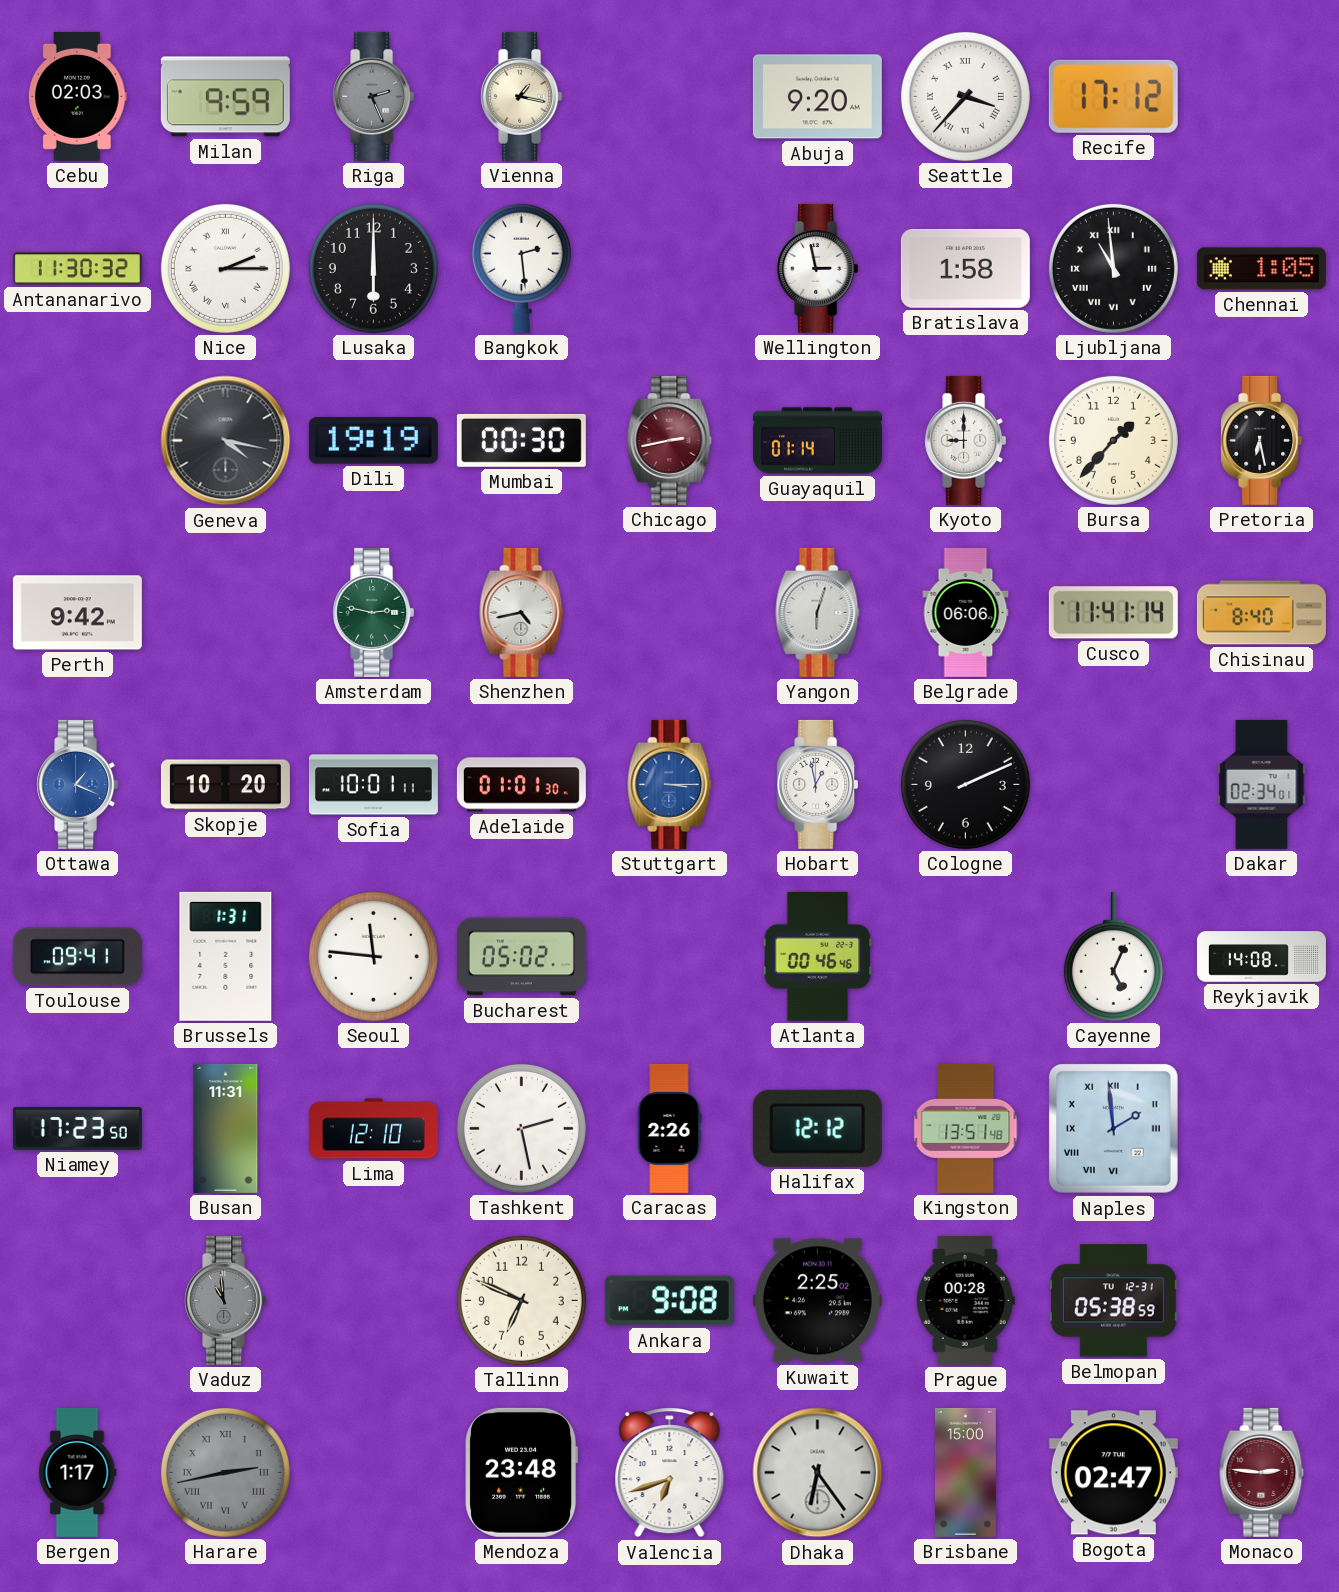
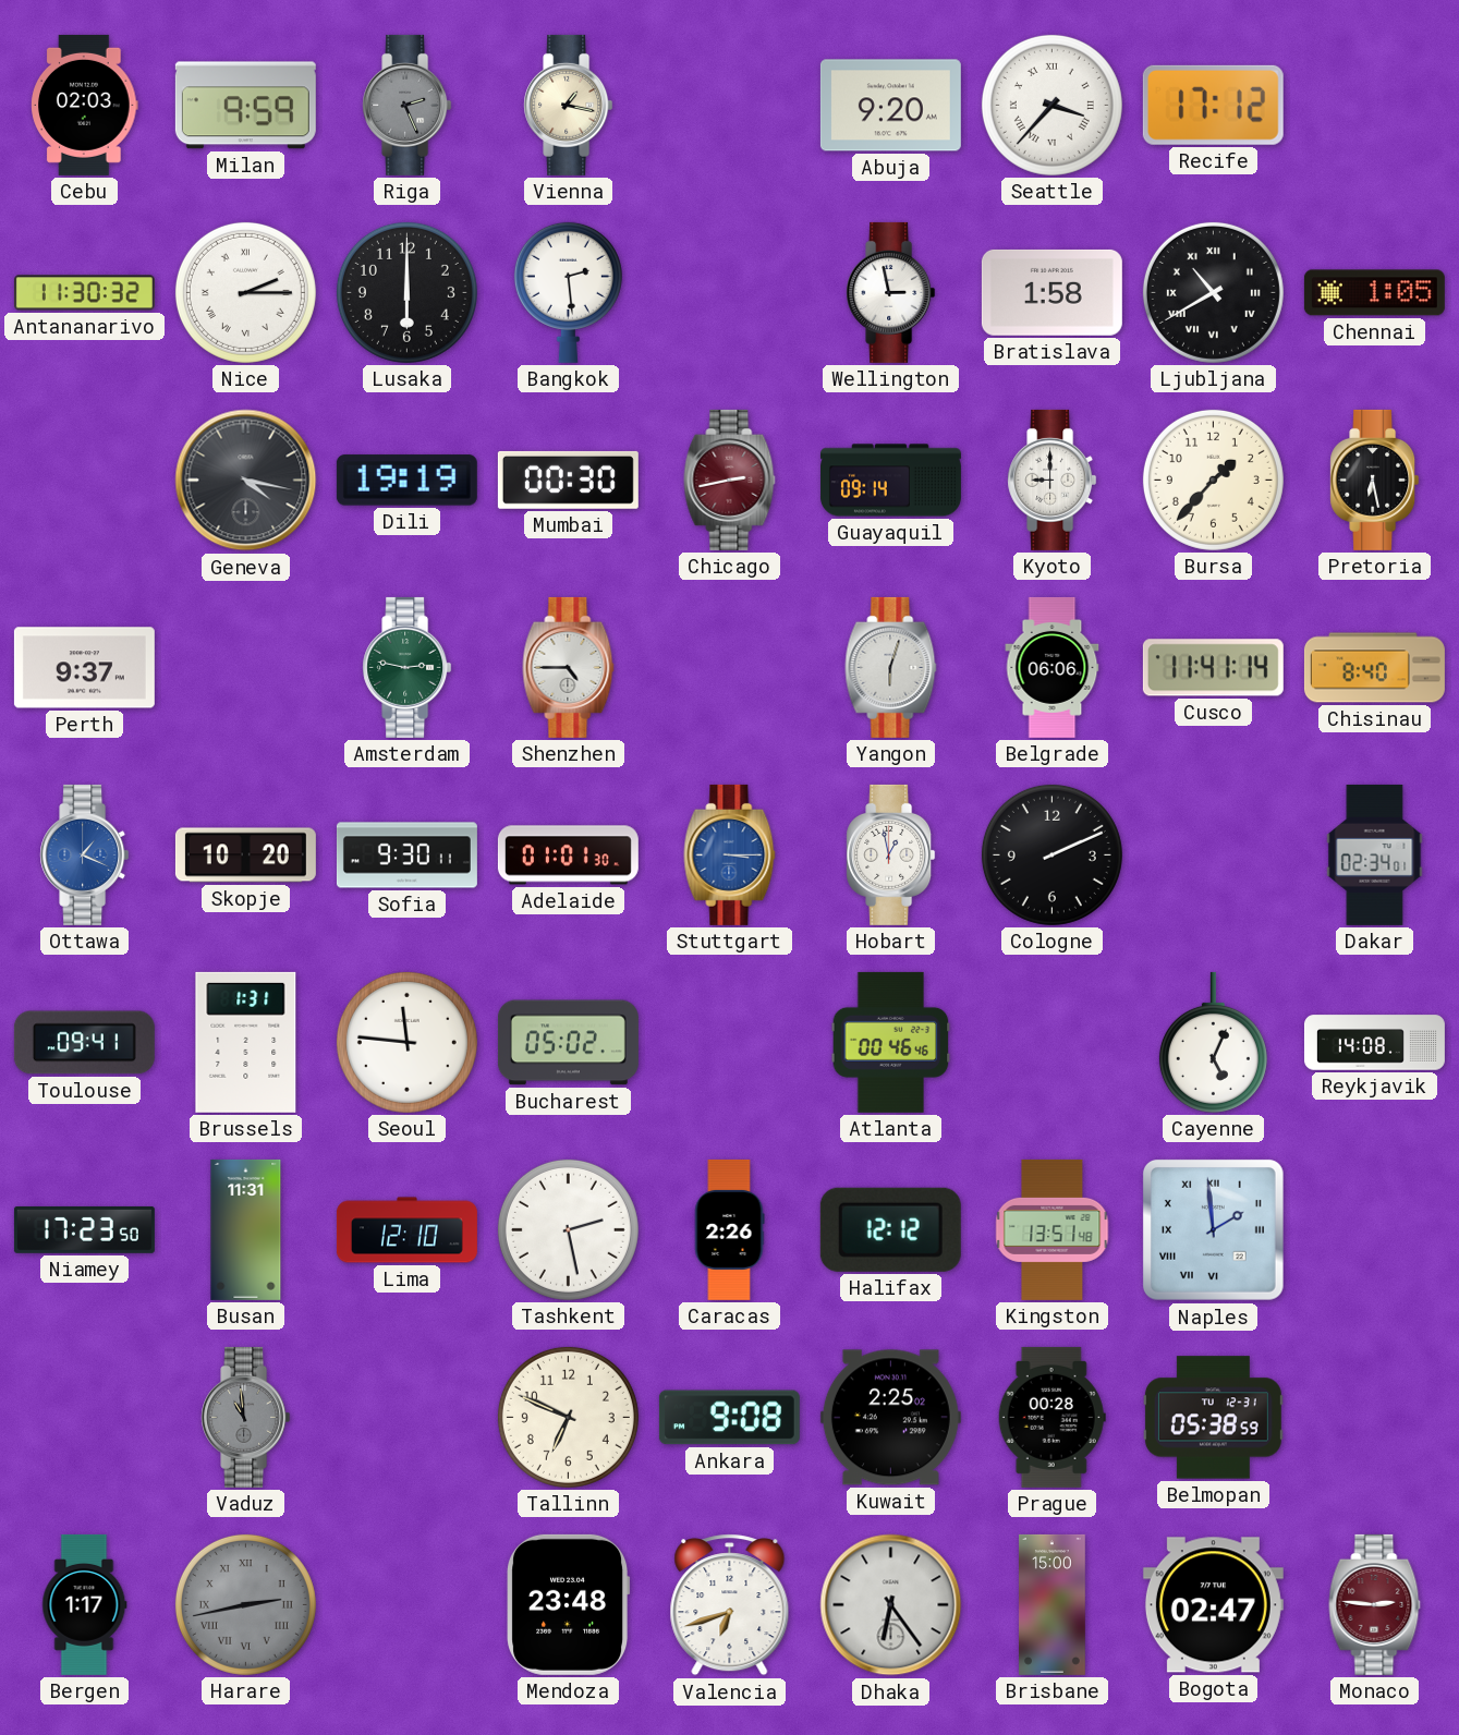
Ljubljana: 10:59 -> 10:40 (1213, 292)
Guayaquil: 01:14 -> 09:14 (890, 481)
Perth: 9:42 -> 9:37 (84, 668)
Shenzhen: 4:43 -> 4:45 (569, 667)
Sofia: 10:01 -> 9:30 (406, 856)
